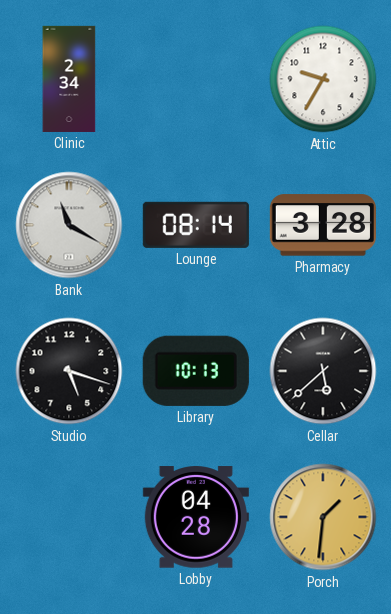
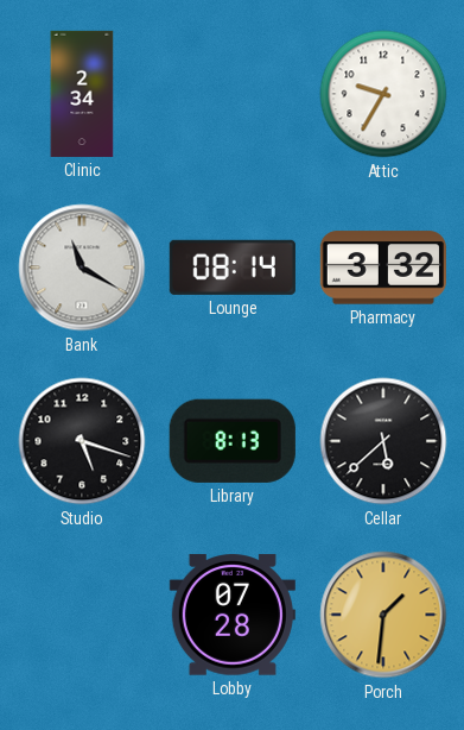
Pharmacy: 3:28 -> 3:32 (383, 268)
Library: 10:13 -> 8:13 (233, 441)
Lobby: 04:28 -> 07:28 (233, 615)
